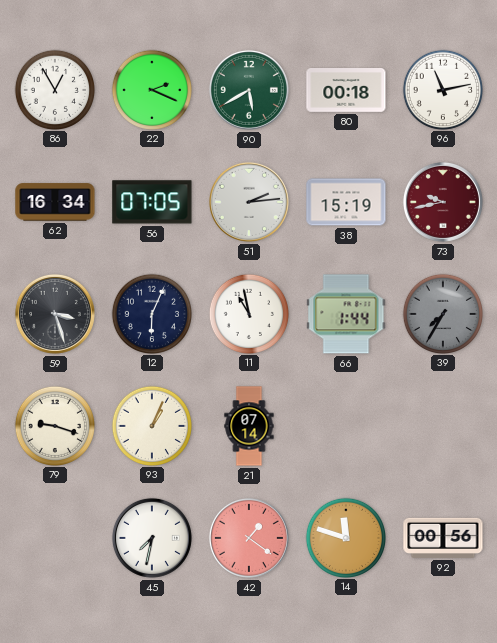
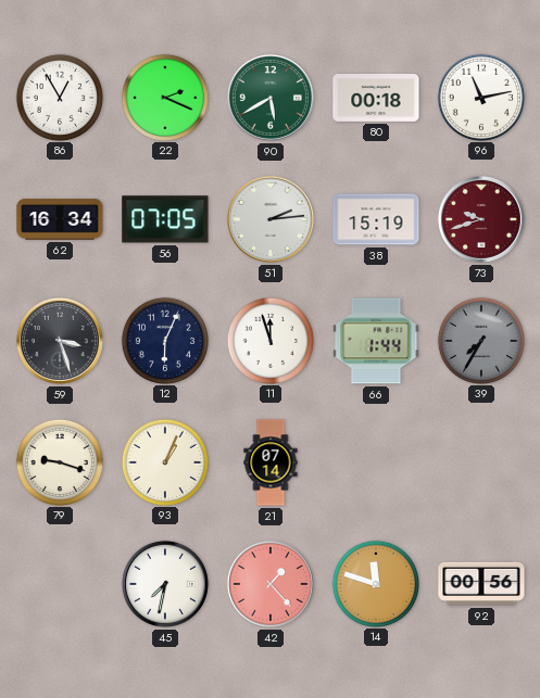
73: 9:43 -> 9:42 (481, 219)
11: 10:58 -> 11:57 (269, 340)
42: 1:21 -> 1:23 (271, 584)
